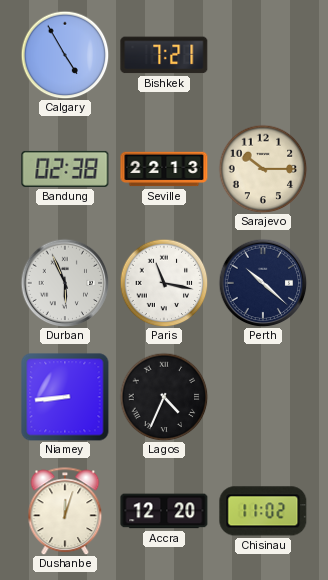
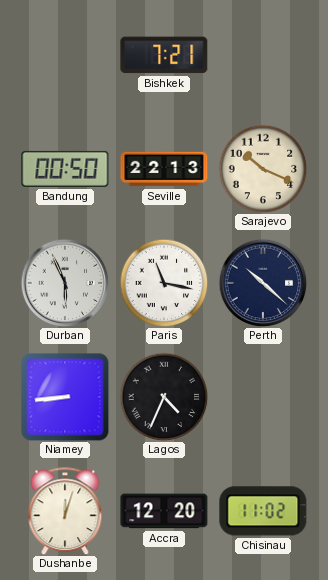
Calgary: 4:55 -> none (65, 55)
Bandung: 02:38 -> 00:50 (65, 169)
Sarajevo: 10:15 -> 10:19 (263, 169)
